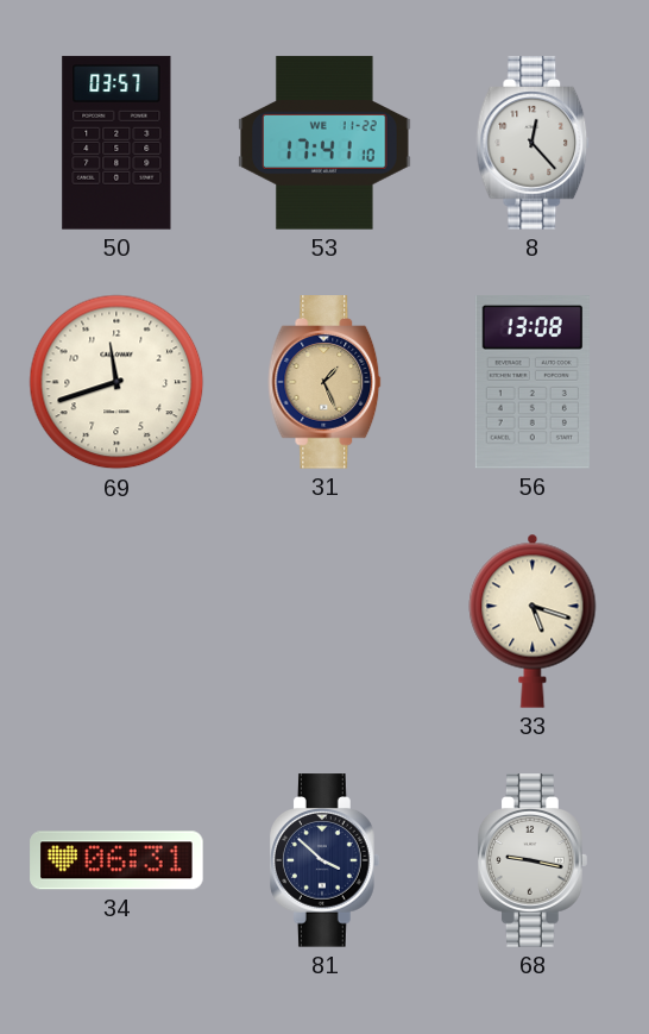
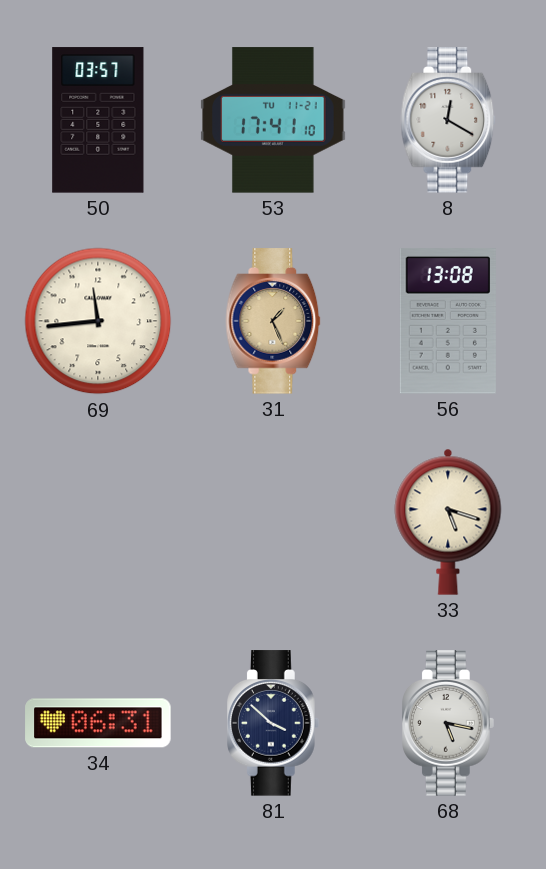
53 date: WE 11-22 -> TU 11-21 (273, 120)
8: 12:23 -> 12:20 (448, 120)
69: 11:42 -> 11:44 (98, 321)
68: 9:17 -> 5:17 (449, 723)
